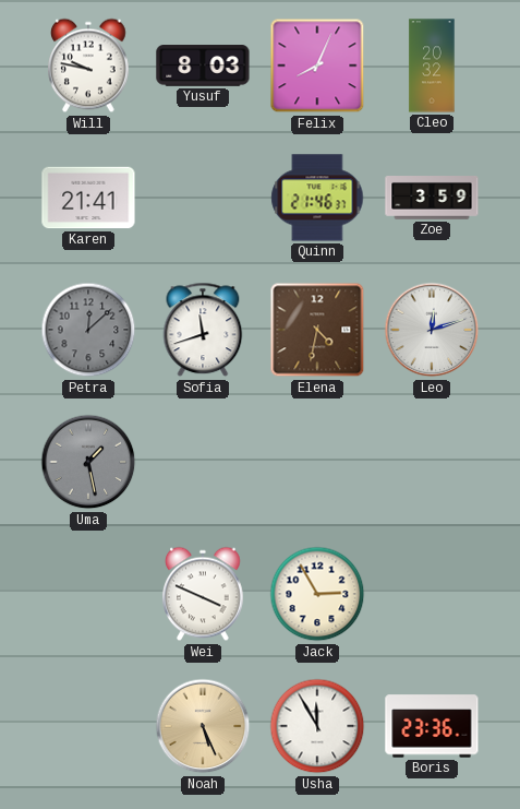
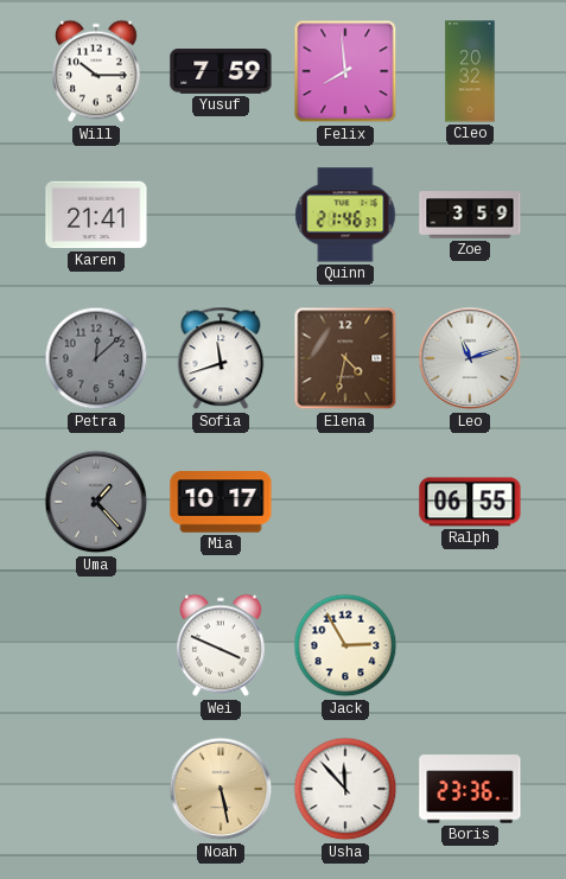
Will: 9:47 -> 10:15 (97, 71)
Yusuf: 8:03 -> 7:59 (221, 71)
Felix: 8:04 -> 7:59 (345, 71)
Leo: 12:12 -> 11:12 (470, 358)
Uma: 1:28 -> 1:23 (96, 502)
Mia: none -> 10:17 (221, 502)
Ralph: none -> 06:55 (470, 502)
Noah: 5:26 -> 5:28 (221, 789)
Usha: 11:55 -> 11:53 (345, 789)
